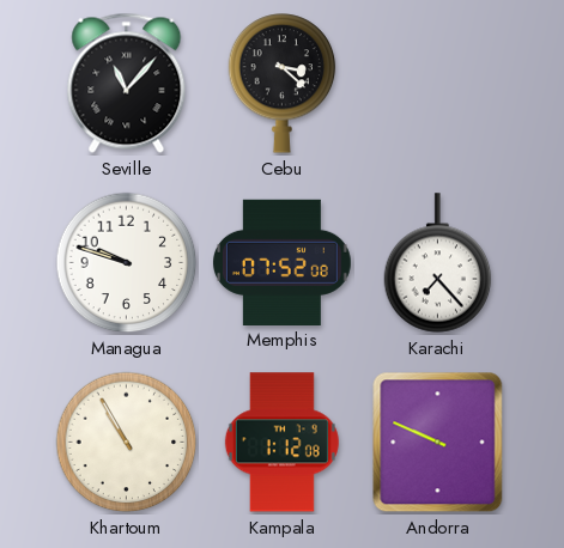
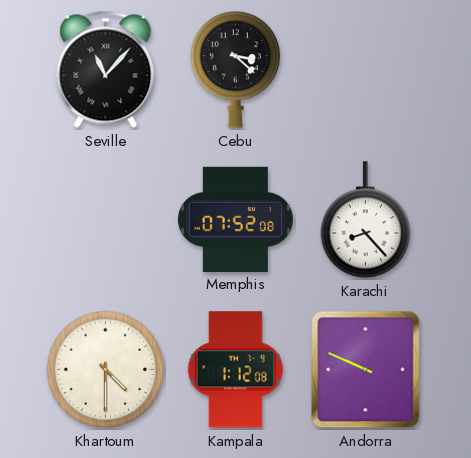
Managua: 9:48 -> none (127, 263)
Karachi: 7:23 -> 8:23 (366, 220)
Khartoum: 10:55 -> 4:30 (106, 370)
